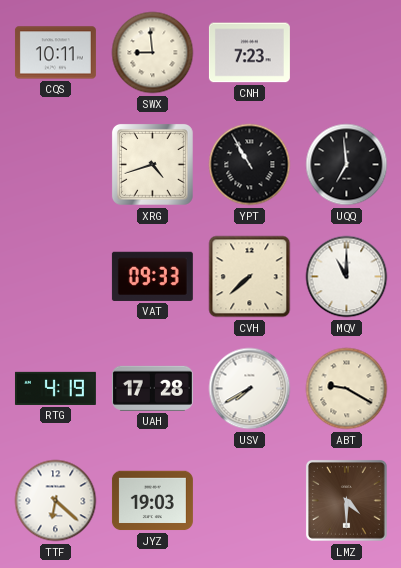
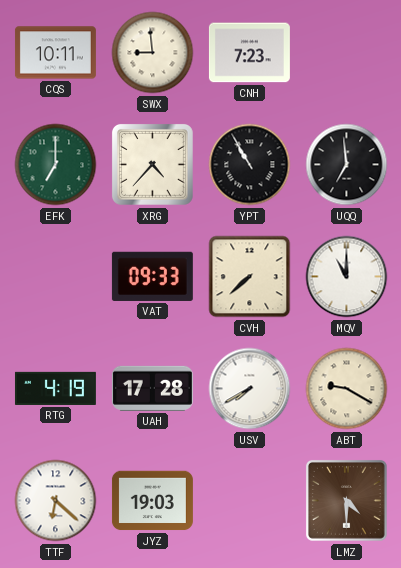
EFK: none -> 7:00 (56, 165)
XRG: 4:42 -> 4:37 (153, 165)
